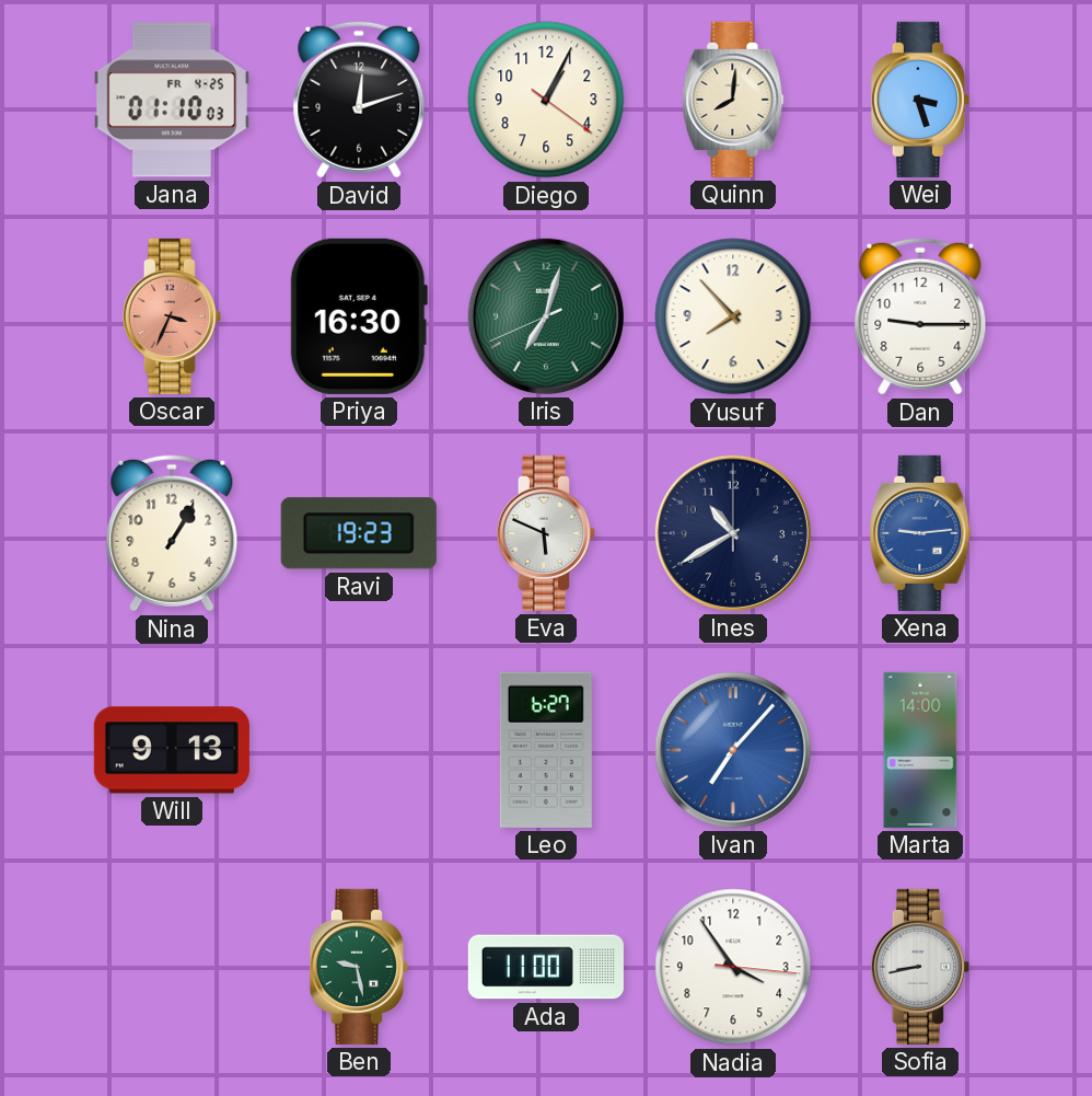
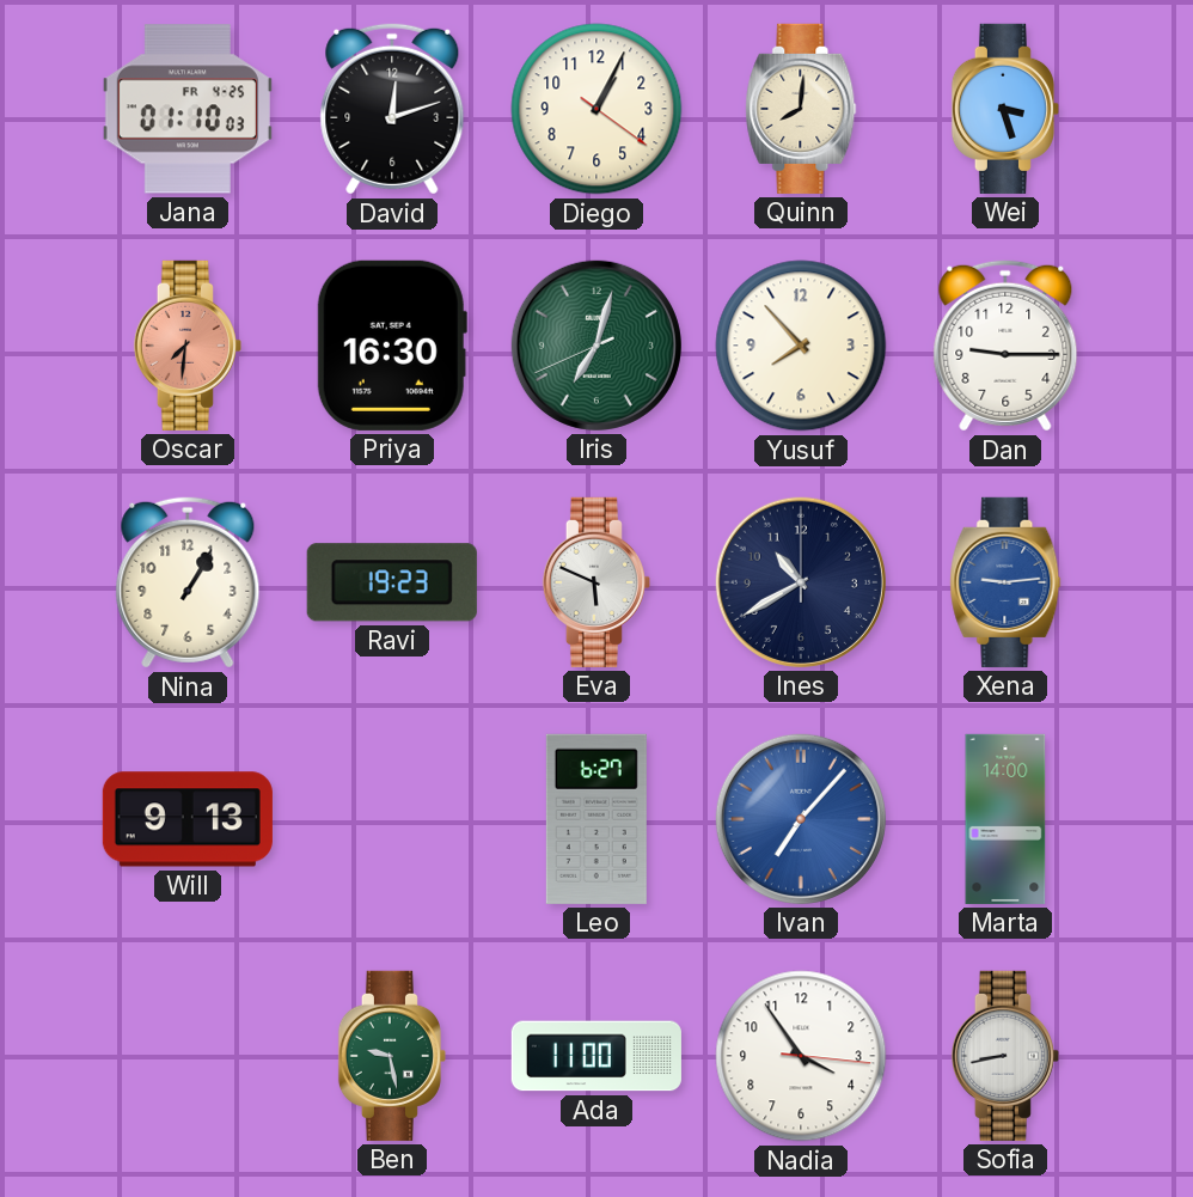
Oscar: 3:34 -> 7:31 (188, 346)
